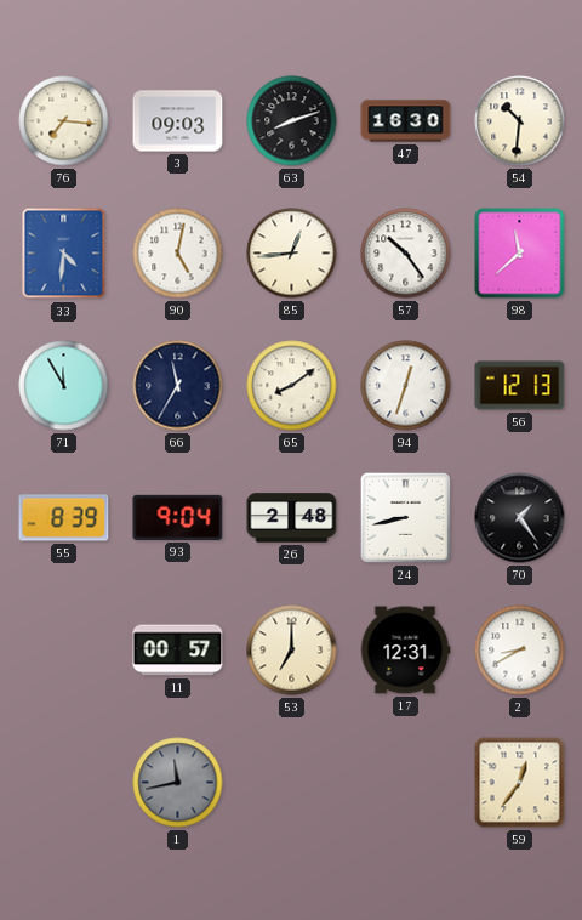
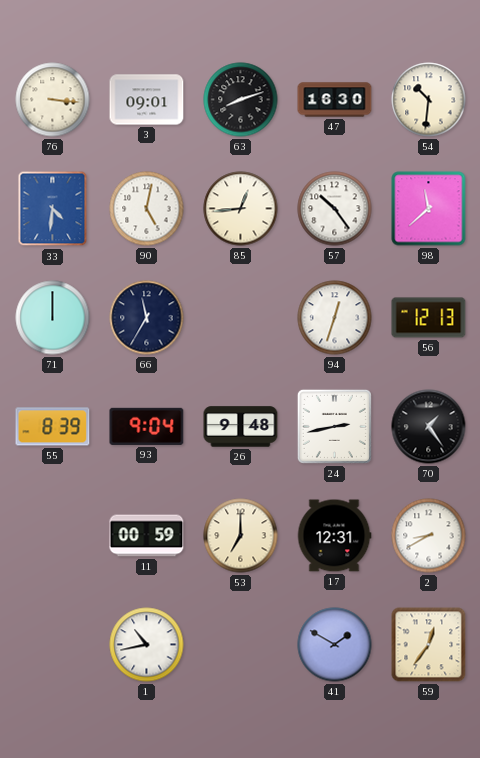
76: 7:16 -> 3:16 (53, 100)
3: 09:03 -> 09:01 (147, 100)
71: 11:55 -> 12:00 (53, 318)
65: 8:09 -> none (292, 386)
26: 2:48 -> 9:48 (241, 427)
24: 8:43 -> 2:43 (334, 426)
11: 00:57 -> 00:59 (147, 536)
1: 11:43 -> 10:43 (147, 645)
1 dial: grey -> white (147, 645)
41: none -> 1:50 (335, 645)
